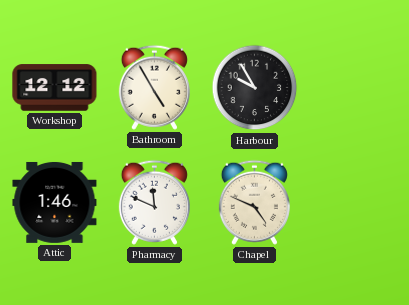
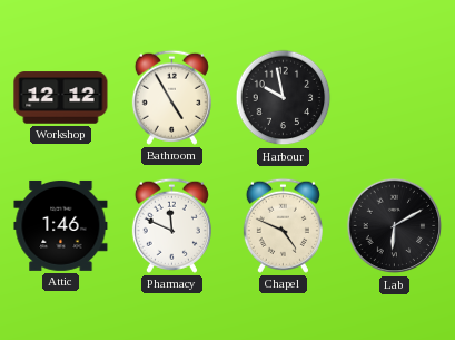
Harbour: 9:55 -> 9:58 (284, 98)
Lab: none -> 6:10 (395, 226)
